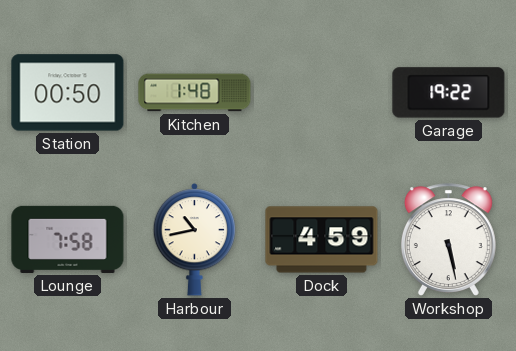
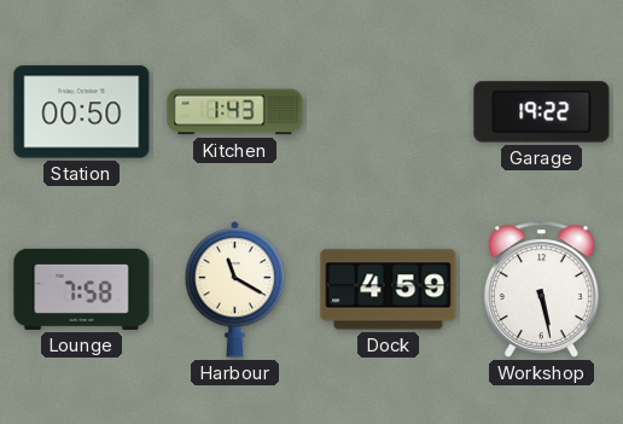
Kitchen: 1:48 -> 1:43 (235, 112)
Harbour: 10:43 -> 11:20 (235, 290)
